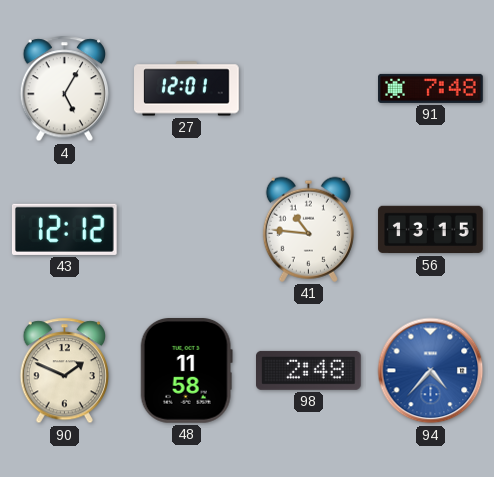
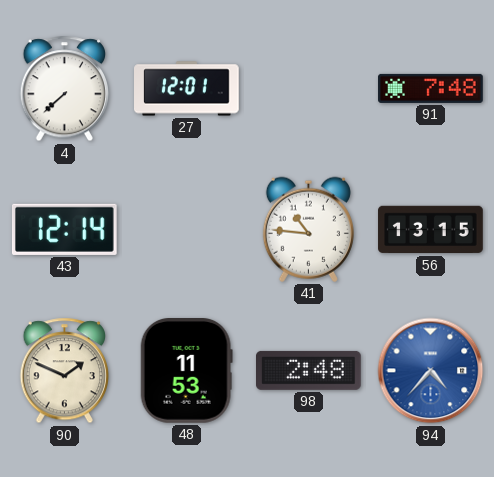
4: 5:05 -> 7:38 (64, 89)
43: 12:12 -> 12:14 (64, 229)
48: 11:58 -> 11:53 (186, 371)
